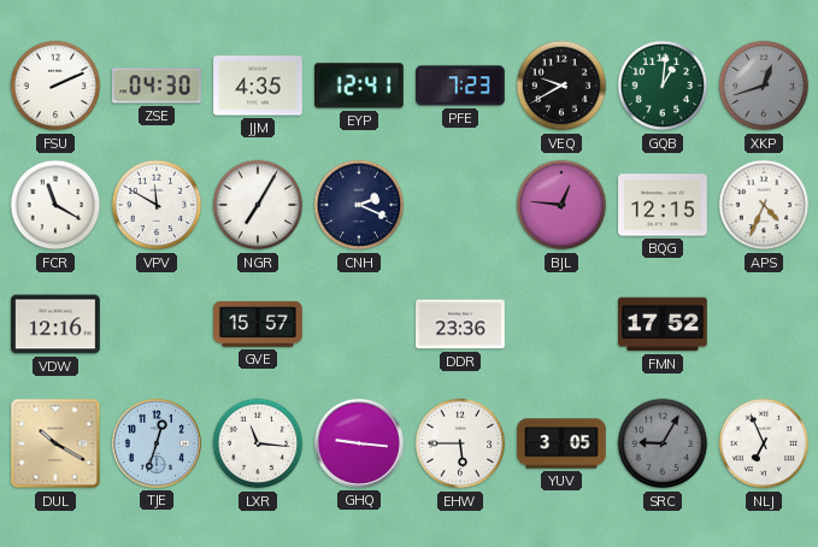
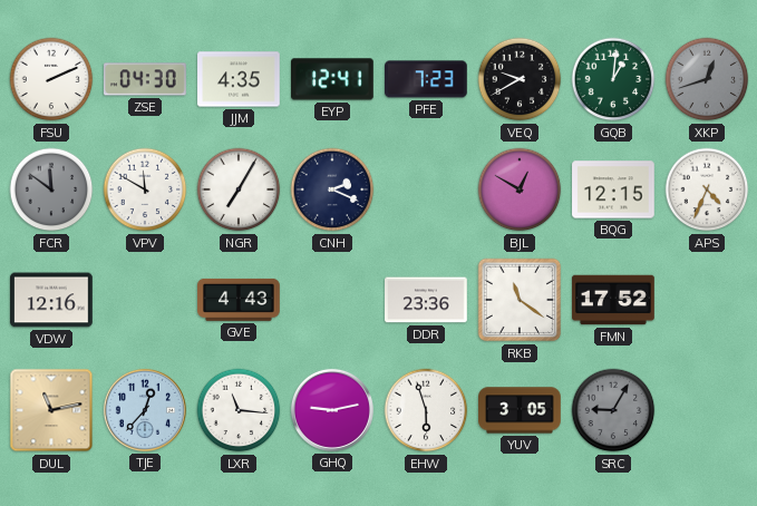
FCR: 11:20 -> 11:51 (51, 189)
FCR dial: white -> grey (51, 189)
BJL: 12:46 -> 12:50 (520, 189)
GVE: 15:57 -> 4:43 (239, 300)
RKB: none -> 11:21 (520, 300)
DUL: 10:20 -> 11:13 (51, 410)
TJE: 12:33 -> 12:37 (145, 410)
GHQ: 9:16 -> 9:13 (332, 410)
EHW: 5:45 -> 5:57 (426, 410)
NLJ: 6:56 -> none (764, 443)
